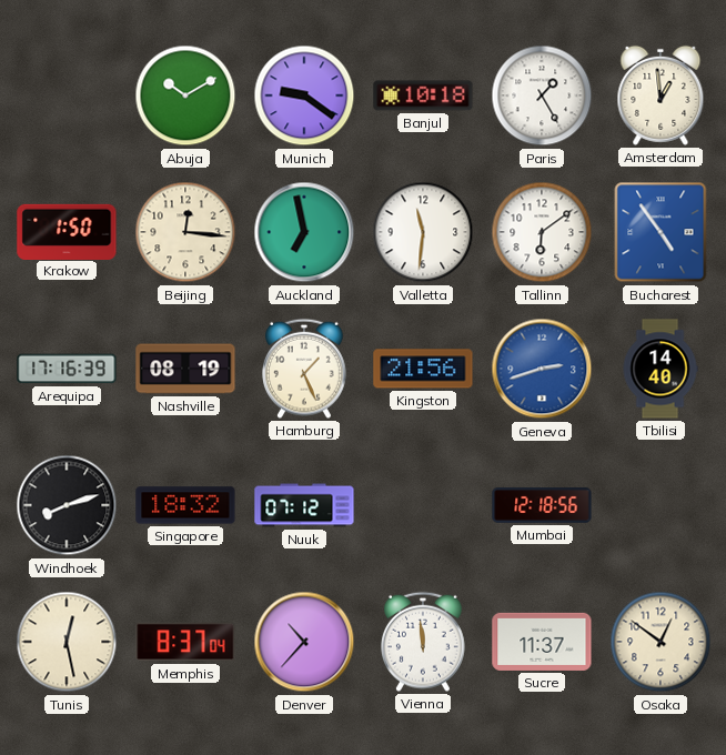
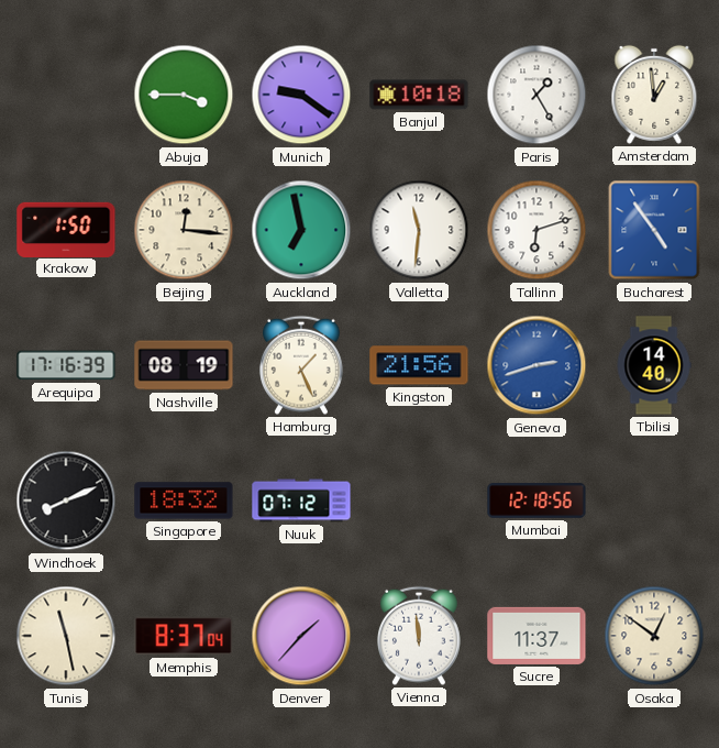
Abuja: 10:10 -> 3:45 (184, 95)
Tallinn: 6:09 -> 6:12 (537, 230)
Windhoek: 8:12 -> 8:11 (66, 501)
Tunis: 12:28 -> 11:28 (66, 636)
Denver: 10:37 -> 1:37 (301, 636)
